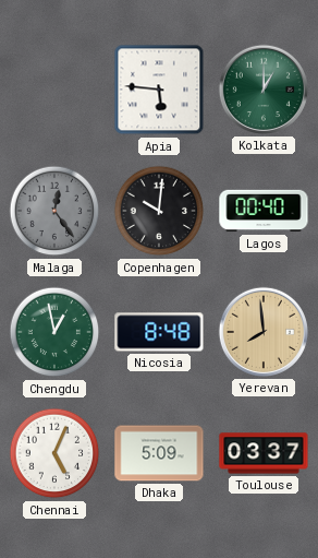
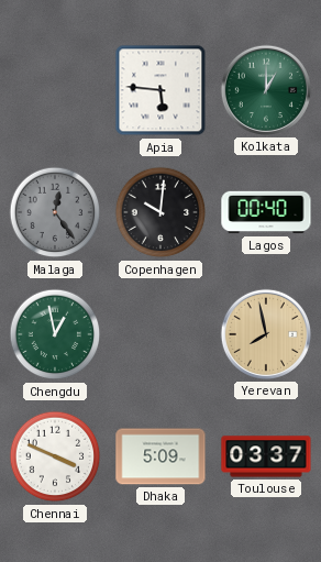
Nicosia: 8:48 -> none (159, 332)
Yerevan: 7:59 -> 7:58 (266, 334)
Chennai: 5:04 -> 3:49 (55, 456)
